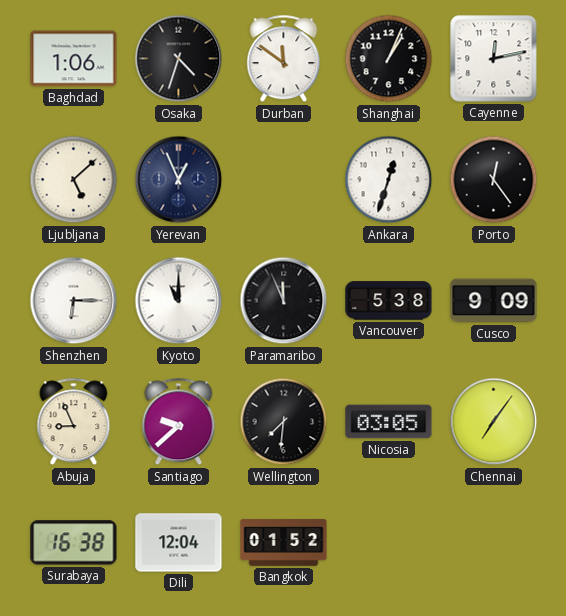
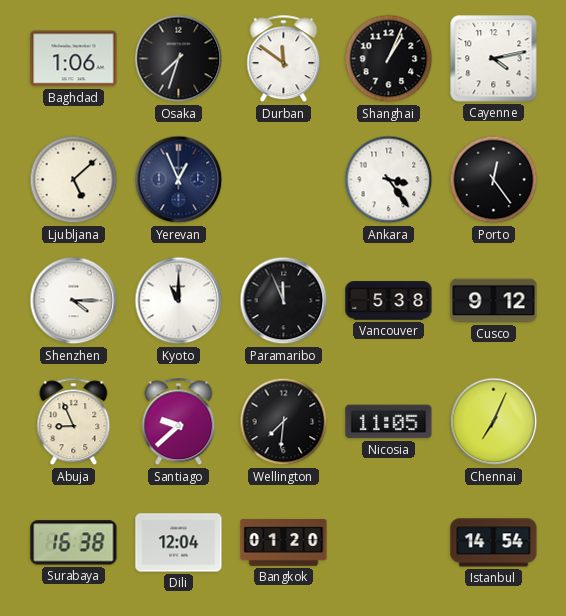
Osaka: 4:33 -> 7:33 (179, 59)
Cayenne: 12:13 -> 4:13 (494, 59)
Ankara: 12:33 -> 3:24 (389, 180)
Shenzhen: 6:15 -> 4:15 (74, 301)
Cusco: 9:09 -> 9:12 (494, 301)
Nicosia: 03:05 -> 11:05 (389, 422)
Chennai: 7:06 -> 7:04 (494, 422)
Bangkok: 01:52 -> 01:20 (284, 543)
Istanbul: none -> 14:54 (494, 543)
